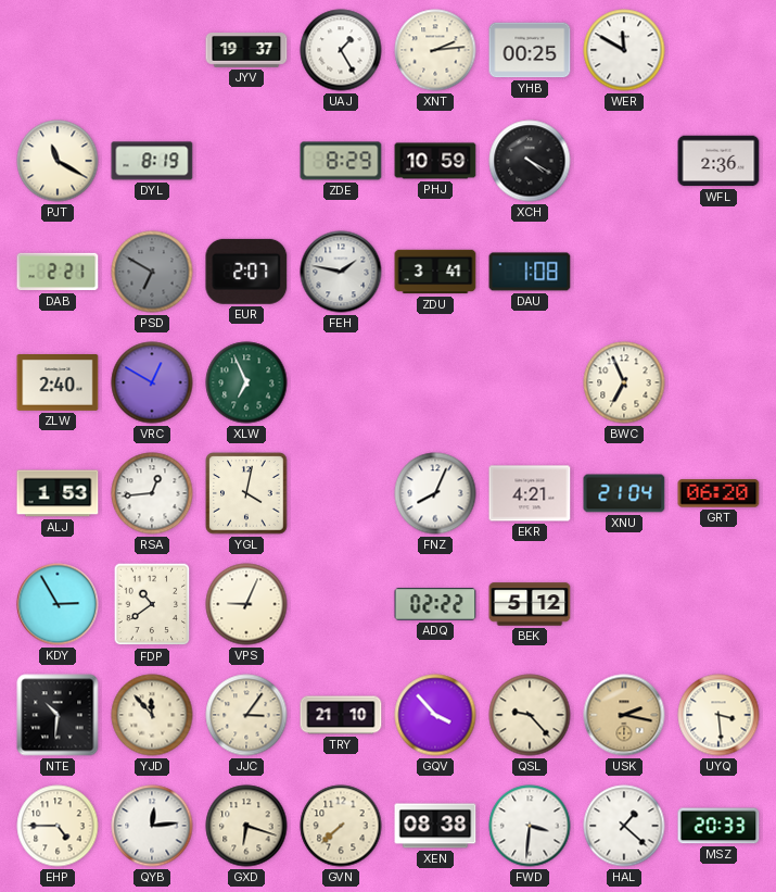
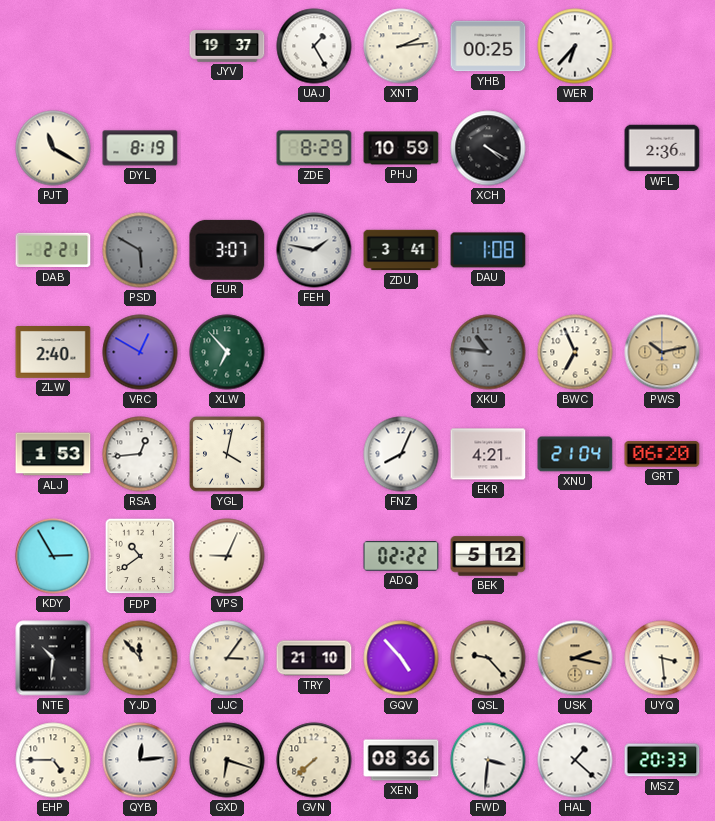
WER: 11:50 -> 6:37 (575, 46)
PSD: 6:50 -> 5:50 (140, 250)
EUR: 2:07 -> 3:07 (227, 250)
XLW: 6:56 -> 6:53 (227, 352)
XKU: none -> 10:46 (488, 352)
PWS: none -> 10:13 (662, 352)
GQV: 3:53 -> 4:53 (401, 658)
XEN: 08:38 -> 08:36 (401, 760)
